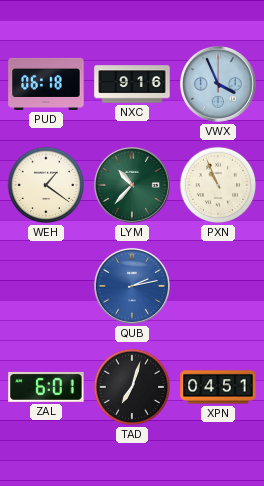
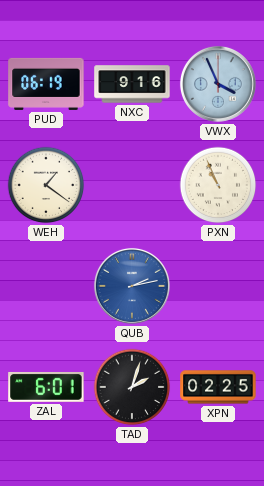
PUD: 06:18 -> 06:19 (46, 84)
LYM: 10:37 -> none (132, 185)
TAD: 7:03 -> 2:03 (132, 387)
XPN: 04:51 -> 02:25 (218, 387)
